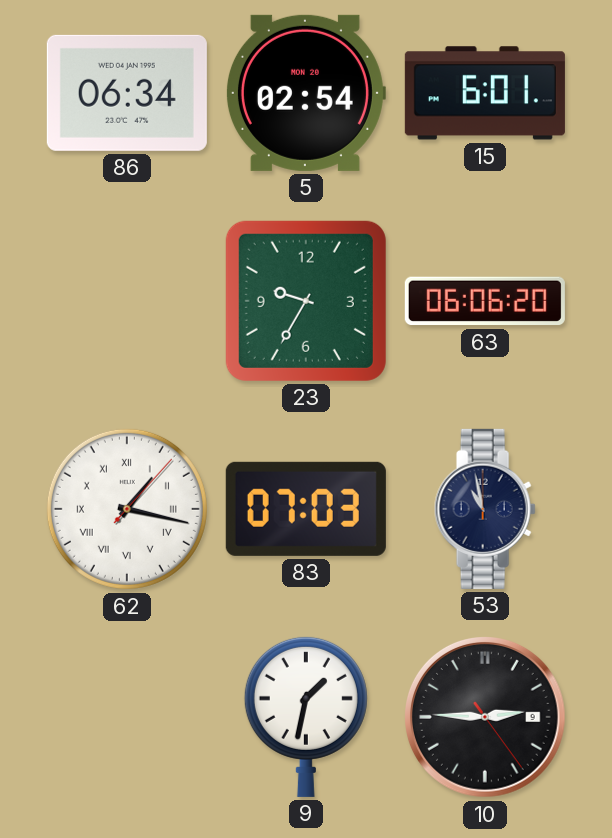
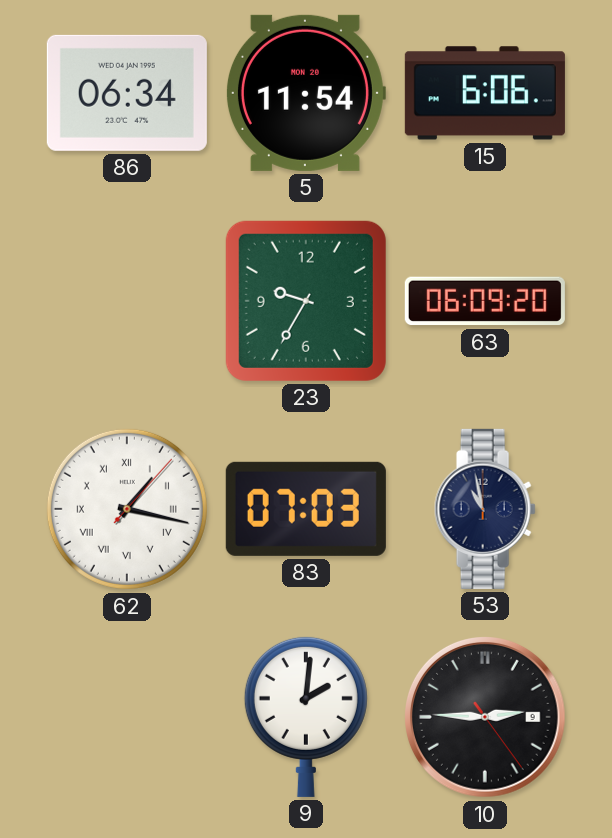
5: 02:54 -> 11:54 (305, 93)
15: 6:01 -> 6:06 (485, 93)
63: 06:06 -> 06:09 (485, 301)
9: 1:32 -> 2:01 (306, 716)
